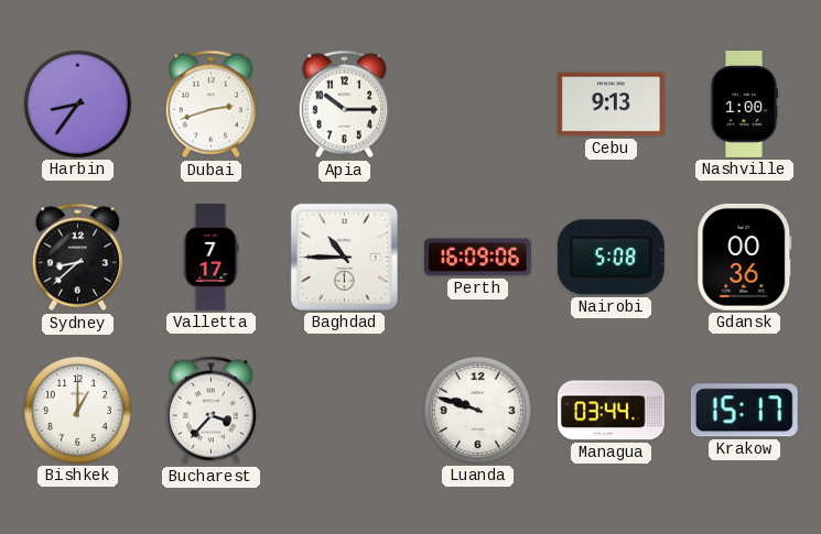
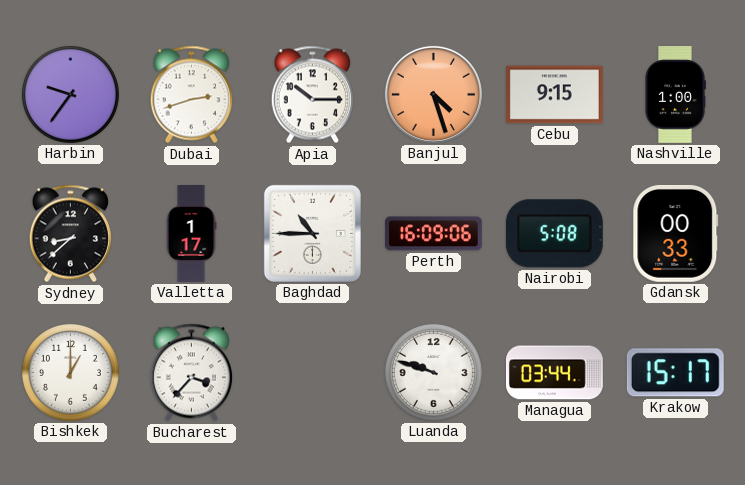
Harbin: 8:36 -> 9:36 (70, 94)
Banjul: none -> 4:27 (433, 94)
Cebu: 9:13 -> 9:15 (554, 95)
Valletta: 7:17 -> 1:17 (191, 234)
Gdansk: 00:36 -> 00:33 (676, 233)
